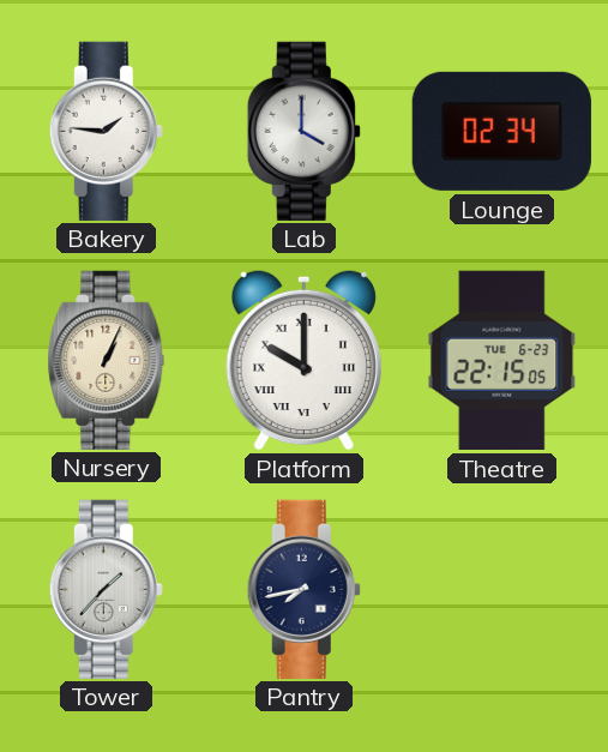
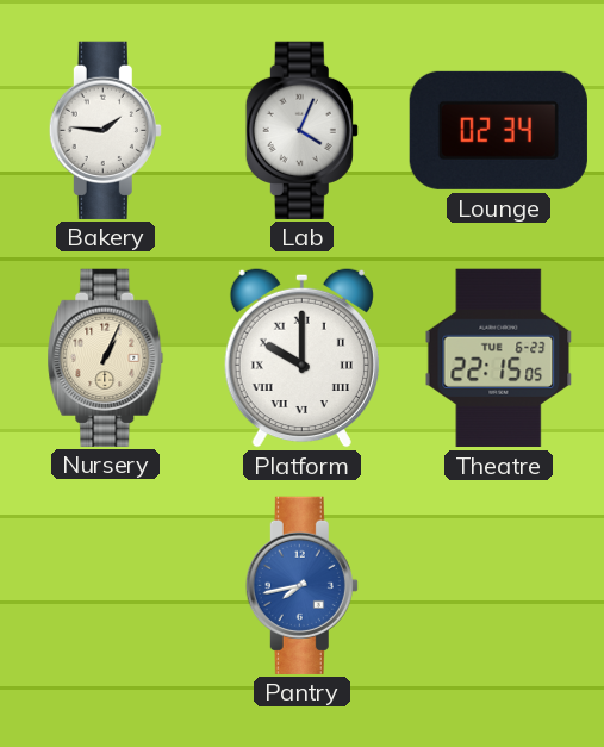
Lab: 4:00 -> 4:04 (301, 130)
Tower: 1:37 -> none (106, 589)
Pantry dial: navy -> blue (301, 585)
